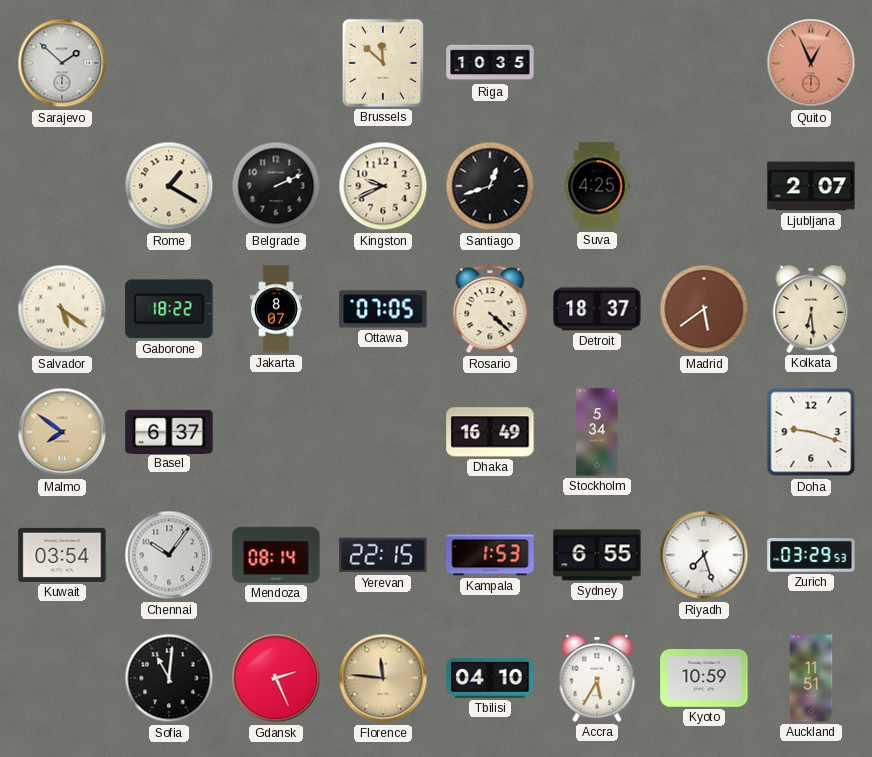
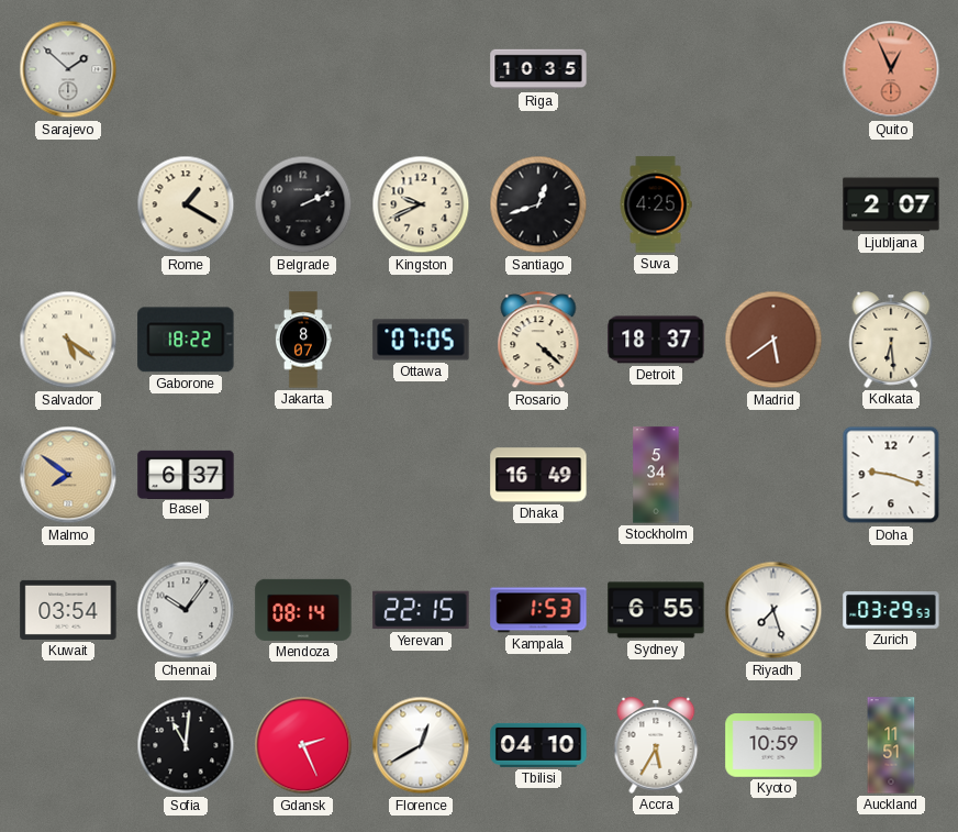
Brussels: 11:52 -> none (383, 63)
Florence: 11:46 -> 12:40 (421, 745)
Florence dial: champagne -> white (421, 745)
